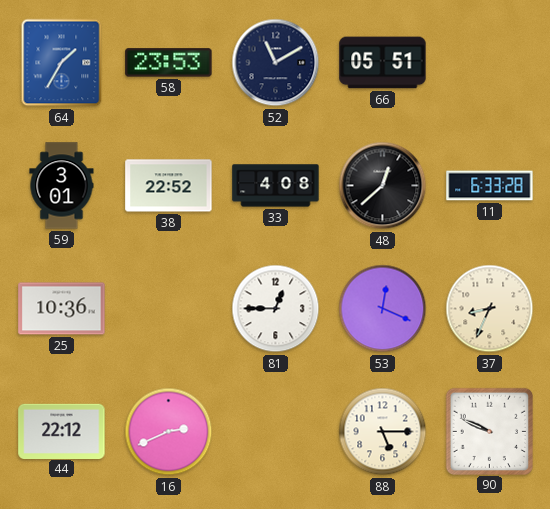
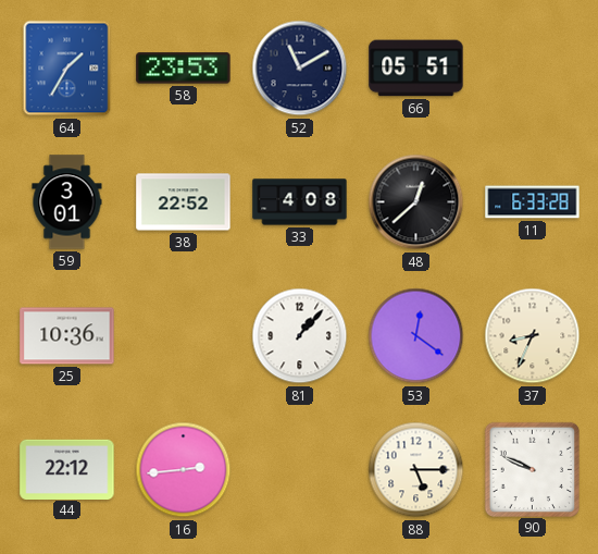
81: 12:45 -> 1:07 (300, 336)
53: 12:19 -> 12:21 (416, 336)
16: 2:41 -> 2:44 (184, 470)
